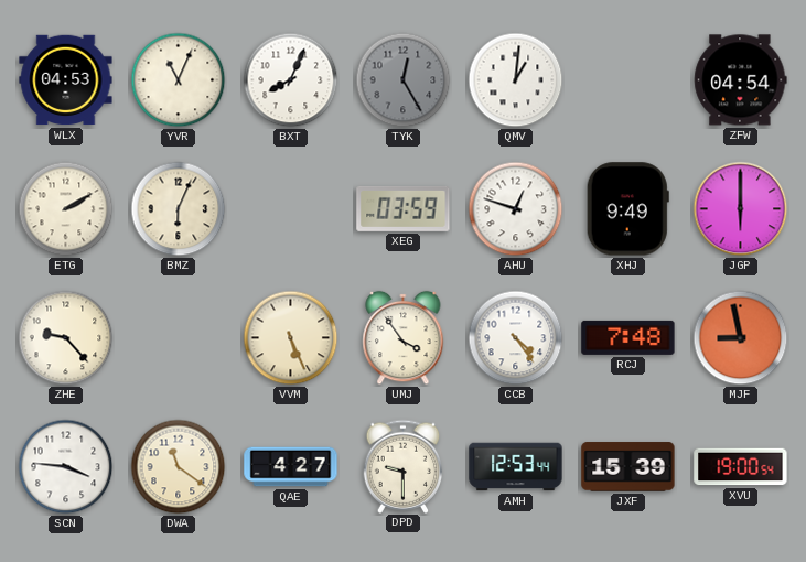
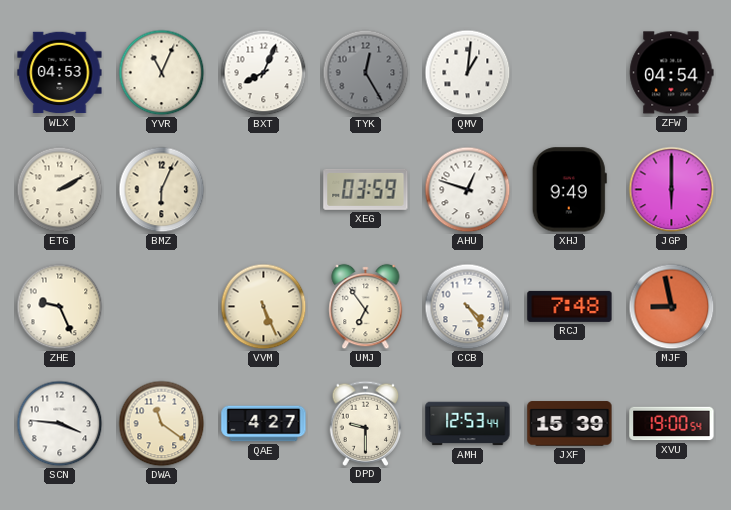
ZHE: 9:23 -> 9:26 (60, 307)
UMJ: 3:54 -> 6:54 (366, 307)
